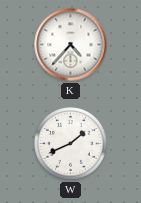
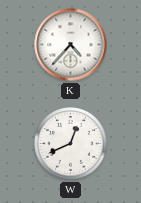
W: 1:41 -> 12:41 (71, 144)
